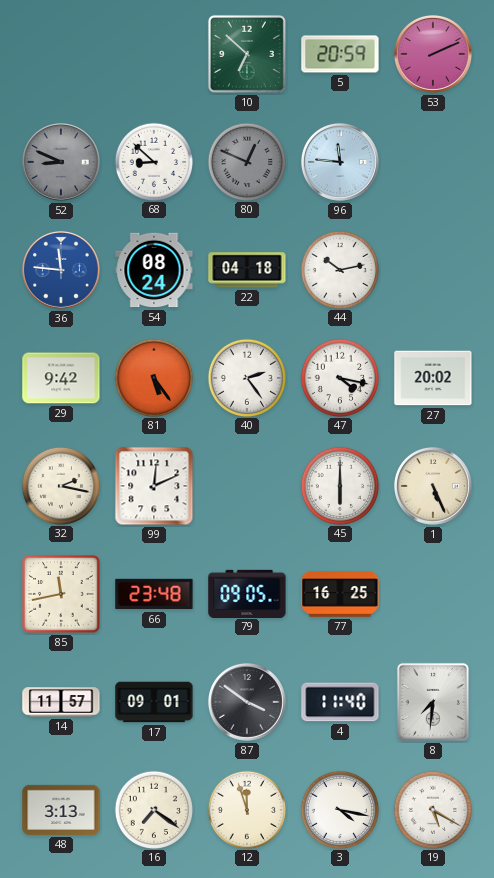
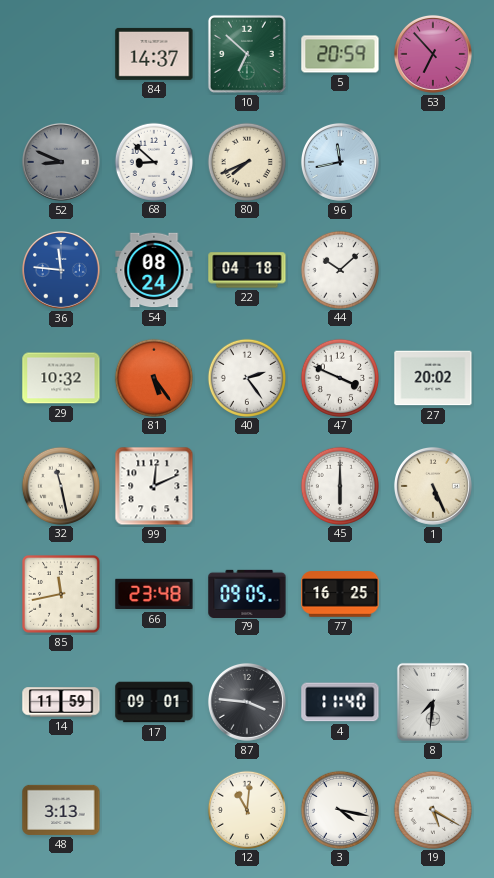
84: none -> 14:37 (154, 54)
53: 2:11 -> 6:53 (433, 54)
80: 12:49 -> 7:41 (246, 161)
80 dial: grey -> cream (246, 161)
96: 11:46 -> 11:43 (340, 162)
44: 10:13 -> 10:08 (339, 269)
29: 9:42 -> 10:32 (61, 378)
47: 4:17 -> 3:49 (339, 377)
32: 2:17 -> 11:28 (60, 485)
14: 11:57 -> 11:59 (61, 702)
87: 3:51 -> 3:46 (247, 702)
16: 7:21 -> none (153, 809)
12: 11:57 -> 11:01 (246, 809)
